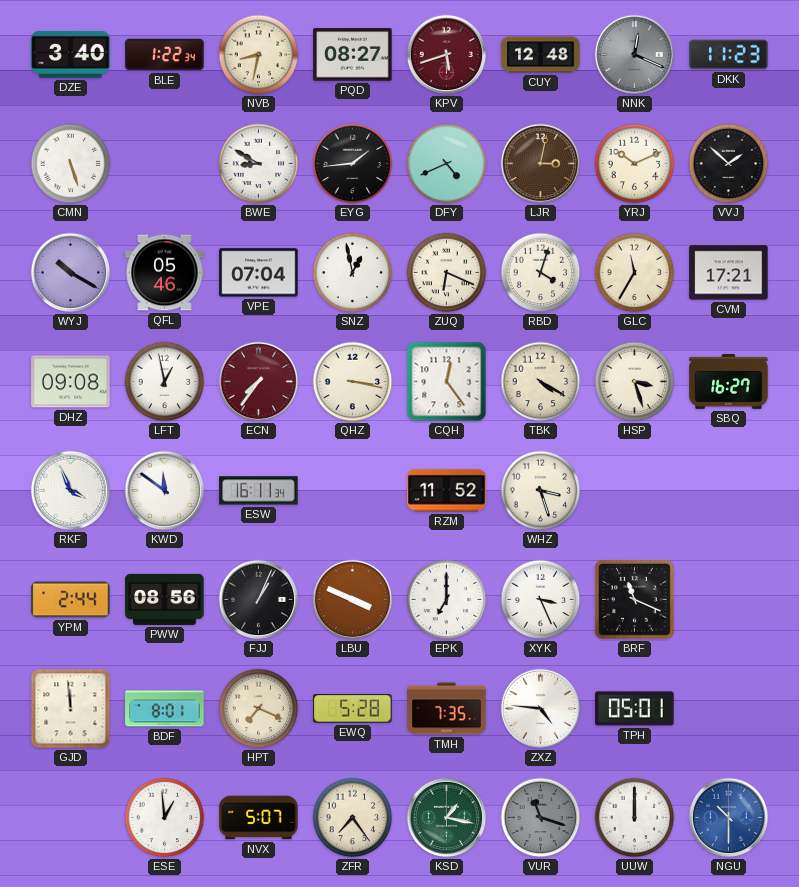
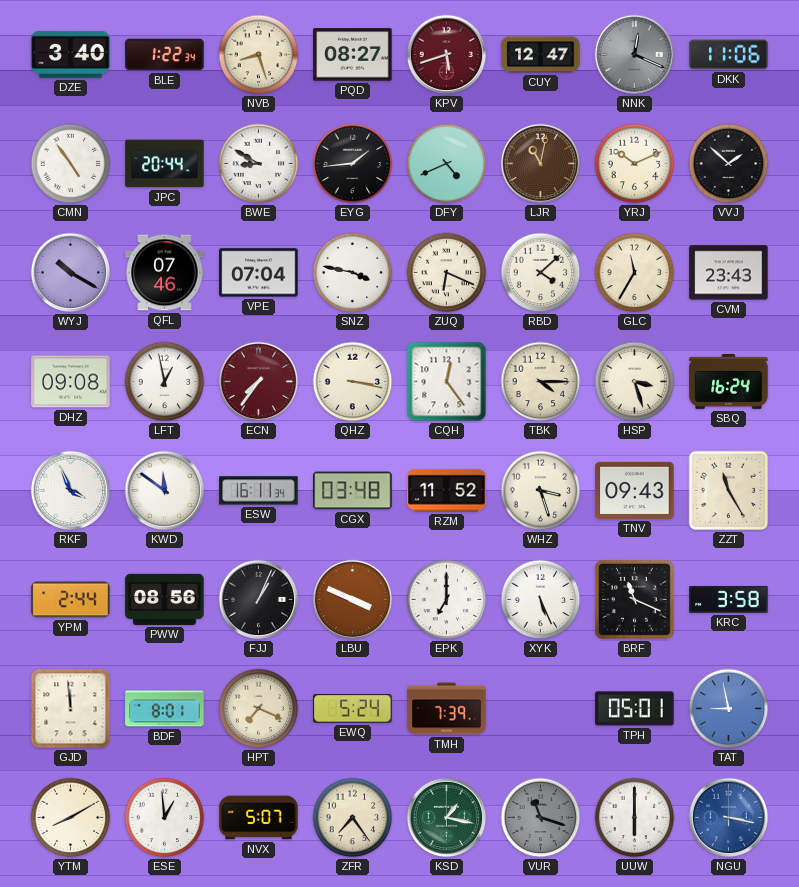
NVB: 8:32 -> 8:27 (259, 55)
CUY: 12:48 -> 12:47 (541, 55)
DKK: 11:23 -> 11:06 (729, 55)
CMN: 5:27 -> 4:54 (71, 164)
JPC: none -> 20:44 (165, 164)
LJR: 3:02 -> 11:02 (541, 164)
QFL: 05:46 -> 07:46 (165, 273)
SNZ: 12:58 -> 3:47 (353, 273)
RBD: 4:03 -> 4:08 (541, 273)
CVM: 17:21 -> 23:43 (729, 273)
TBK: 4:20 -> 4:15 (541, 382)
SBQ: 16:27 -> 16:24 (729, 381)
CGX: none -> 03:48 (353, 491)
TNV: none -> 09:43 (635, 490)
ZZT: none -> 11:25 (729, 491)
XYK: 3:26 -> 5:26 (541, 600)
KRC: none -> 3:58 (729, 600)
EWQ: 5:28 -> 5:24 (353, 709)
TMH: 7:35 -> 7:39 (447, 709)
ZXZ: 4:46 -> none (541, 709)
TAT: none -> 8:58 (729, 709)
YTM: none -> 8:10 (71, 818)
UUW: 12:00 -> 6:00 (635, 818)
NGU: 10:30 -> 3:17 (729, 818)
